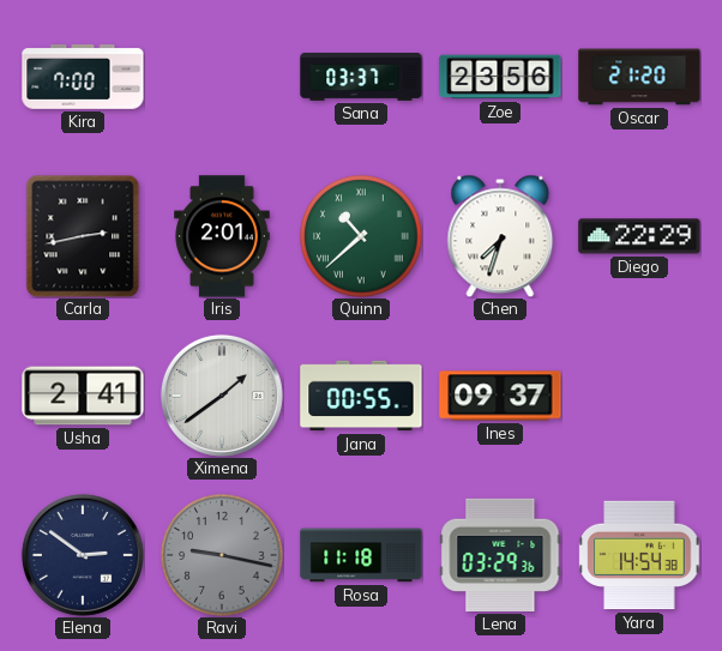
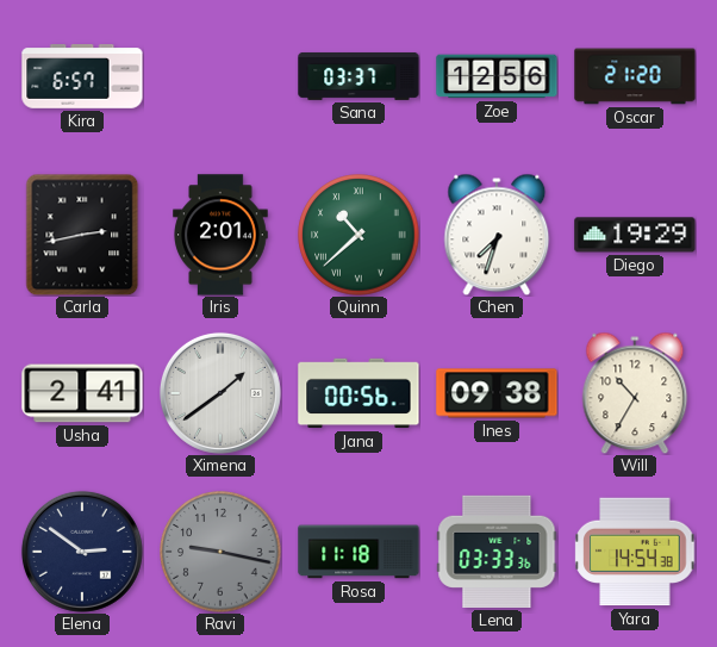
Kira: 7:00 -> 6:57 (82, 76)
Zoe: 23:56 -> 12:56 (497, 76)
Diego: 22:29 -> 19:29 (635, 235)
Jana: 00:55 -> 00:56 (358, 393)
Ines: 09:37 -> 09:38 (497, 393)
Will: none -> 10:35 (635, 393)
Lena: 03:29 -> 03:33 (497, 552)
